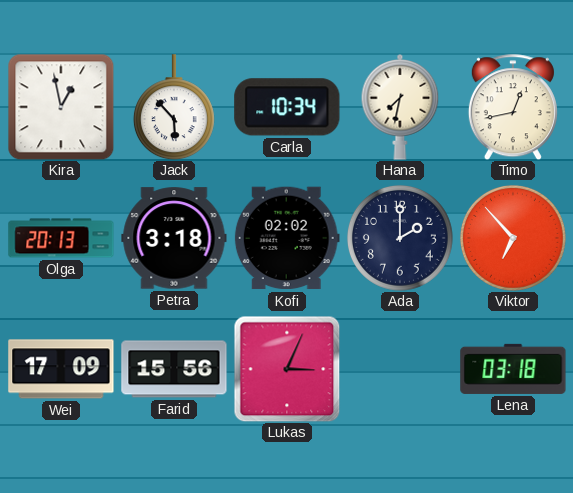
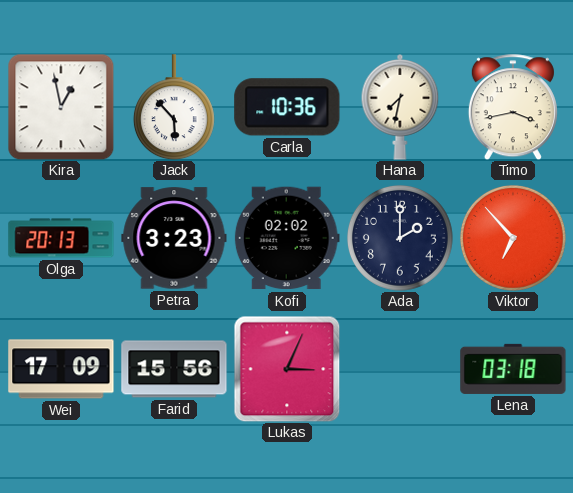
Carla: 10:34 -> 10:36 (287, 107)
Timo: 12:43 -> 3:43 (513, 107)
Petra: 3:18 -> 3:23 (174, 238)
